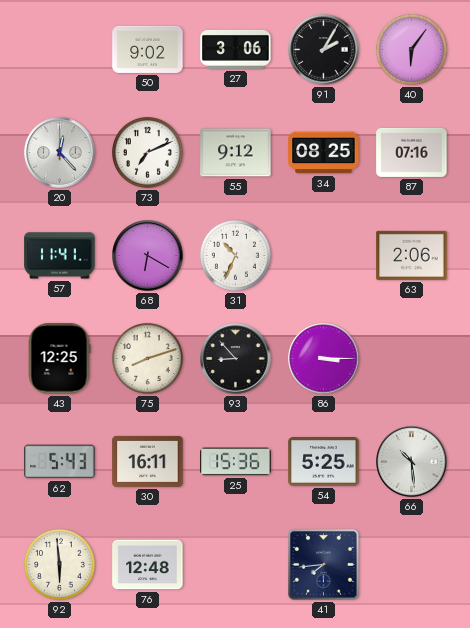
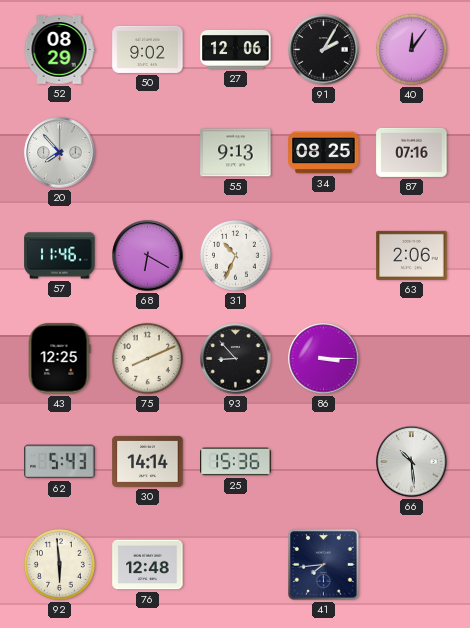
52: none -> 08:29 (59, 50)
27: 3:06 -> 12:06 (236, 49)
40: 6:06 -> 12:06 (411, 49)
20: 12:23 -> 7:53 (60, 153)
73: 7:11 -> none (147, 152)
55: 9:12 -> 9:13 (236, 153)
57: 11:41 -> 11:46 (60, 256)
75: 8:12 -> 8:11 (147, 358)
30: 16:11 -> 14:14 (148, 461)
54: 5:25 -> none (324, 462)
